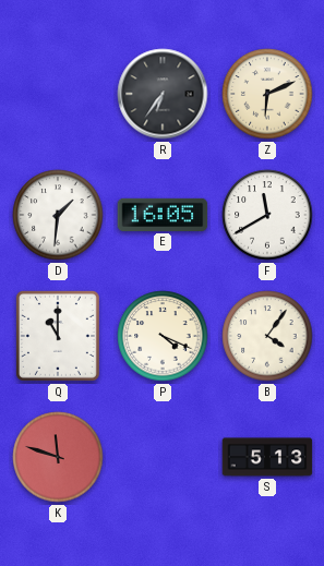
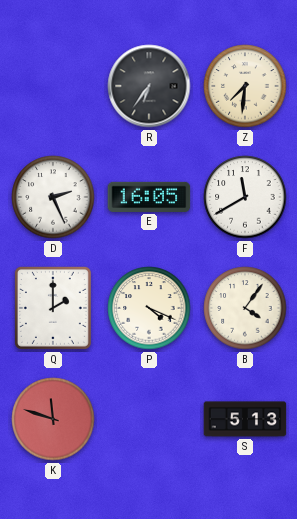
Z: 6:11 -> 7:31 (245, 86)
D: 1:31 -> 2:26 (53, 197)
Q: 11:00 -> 2:00 (53, 308)
